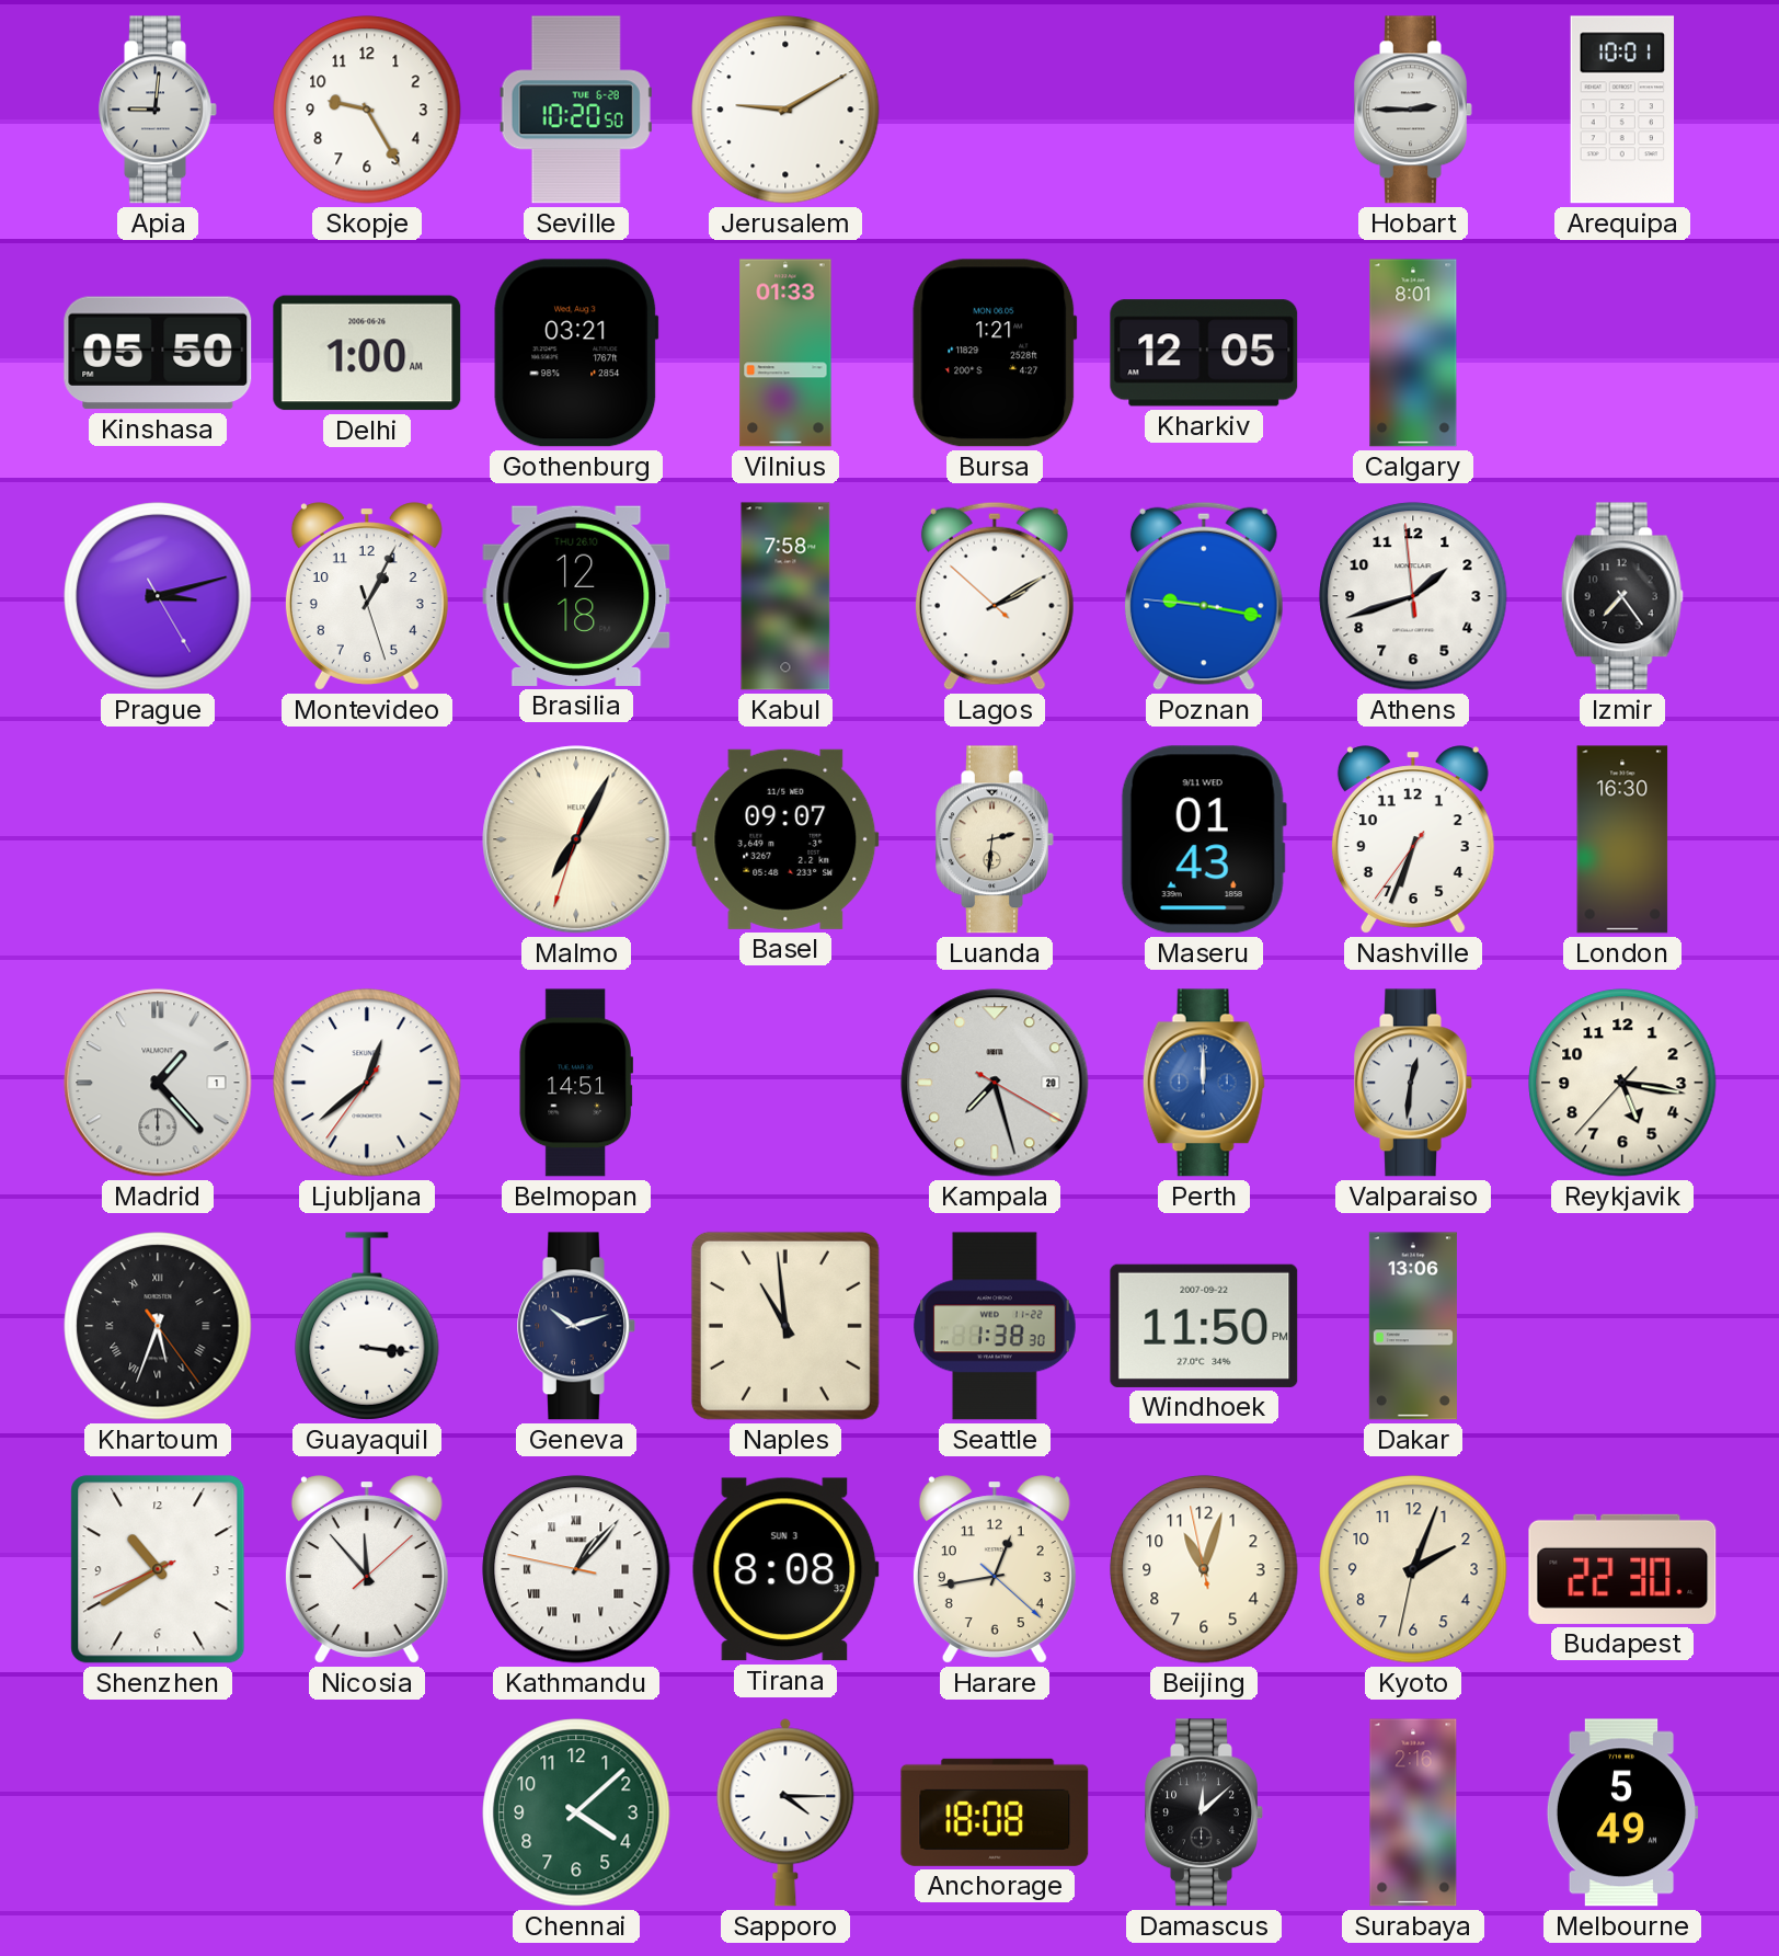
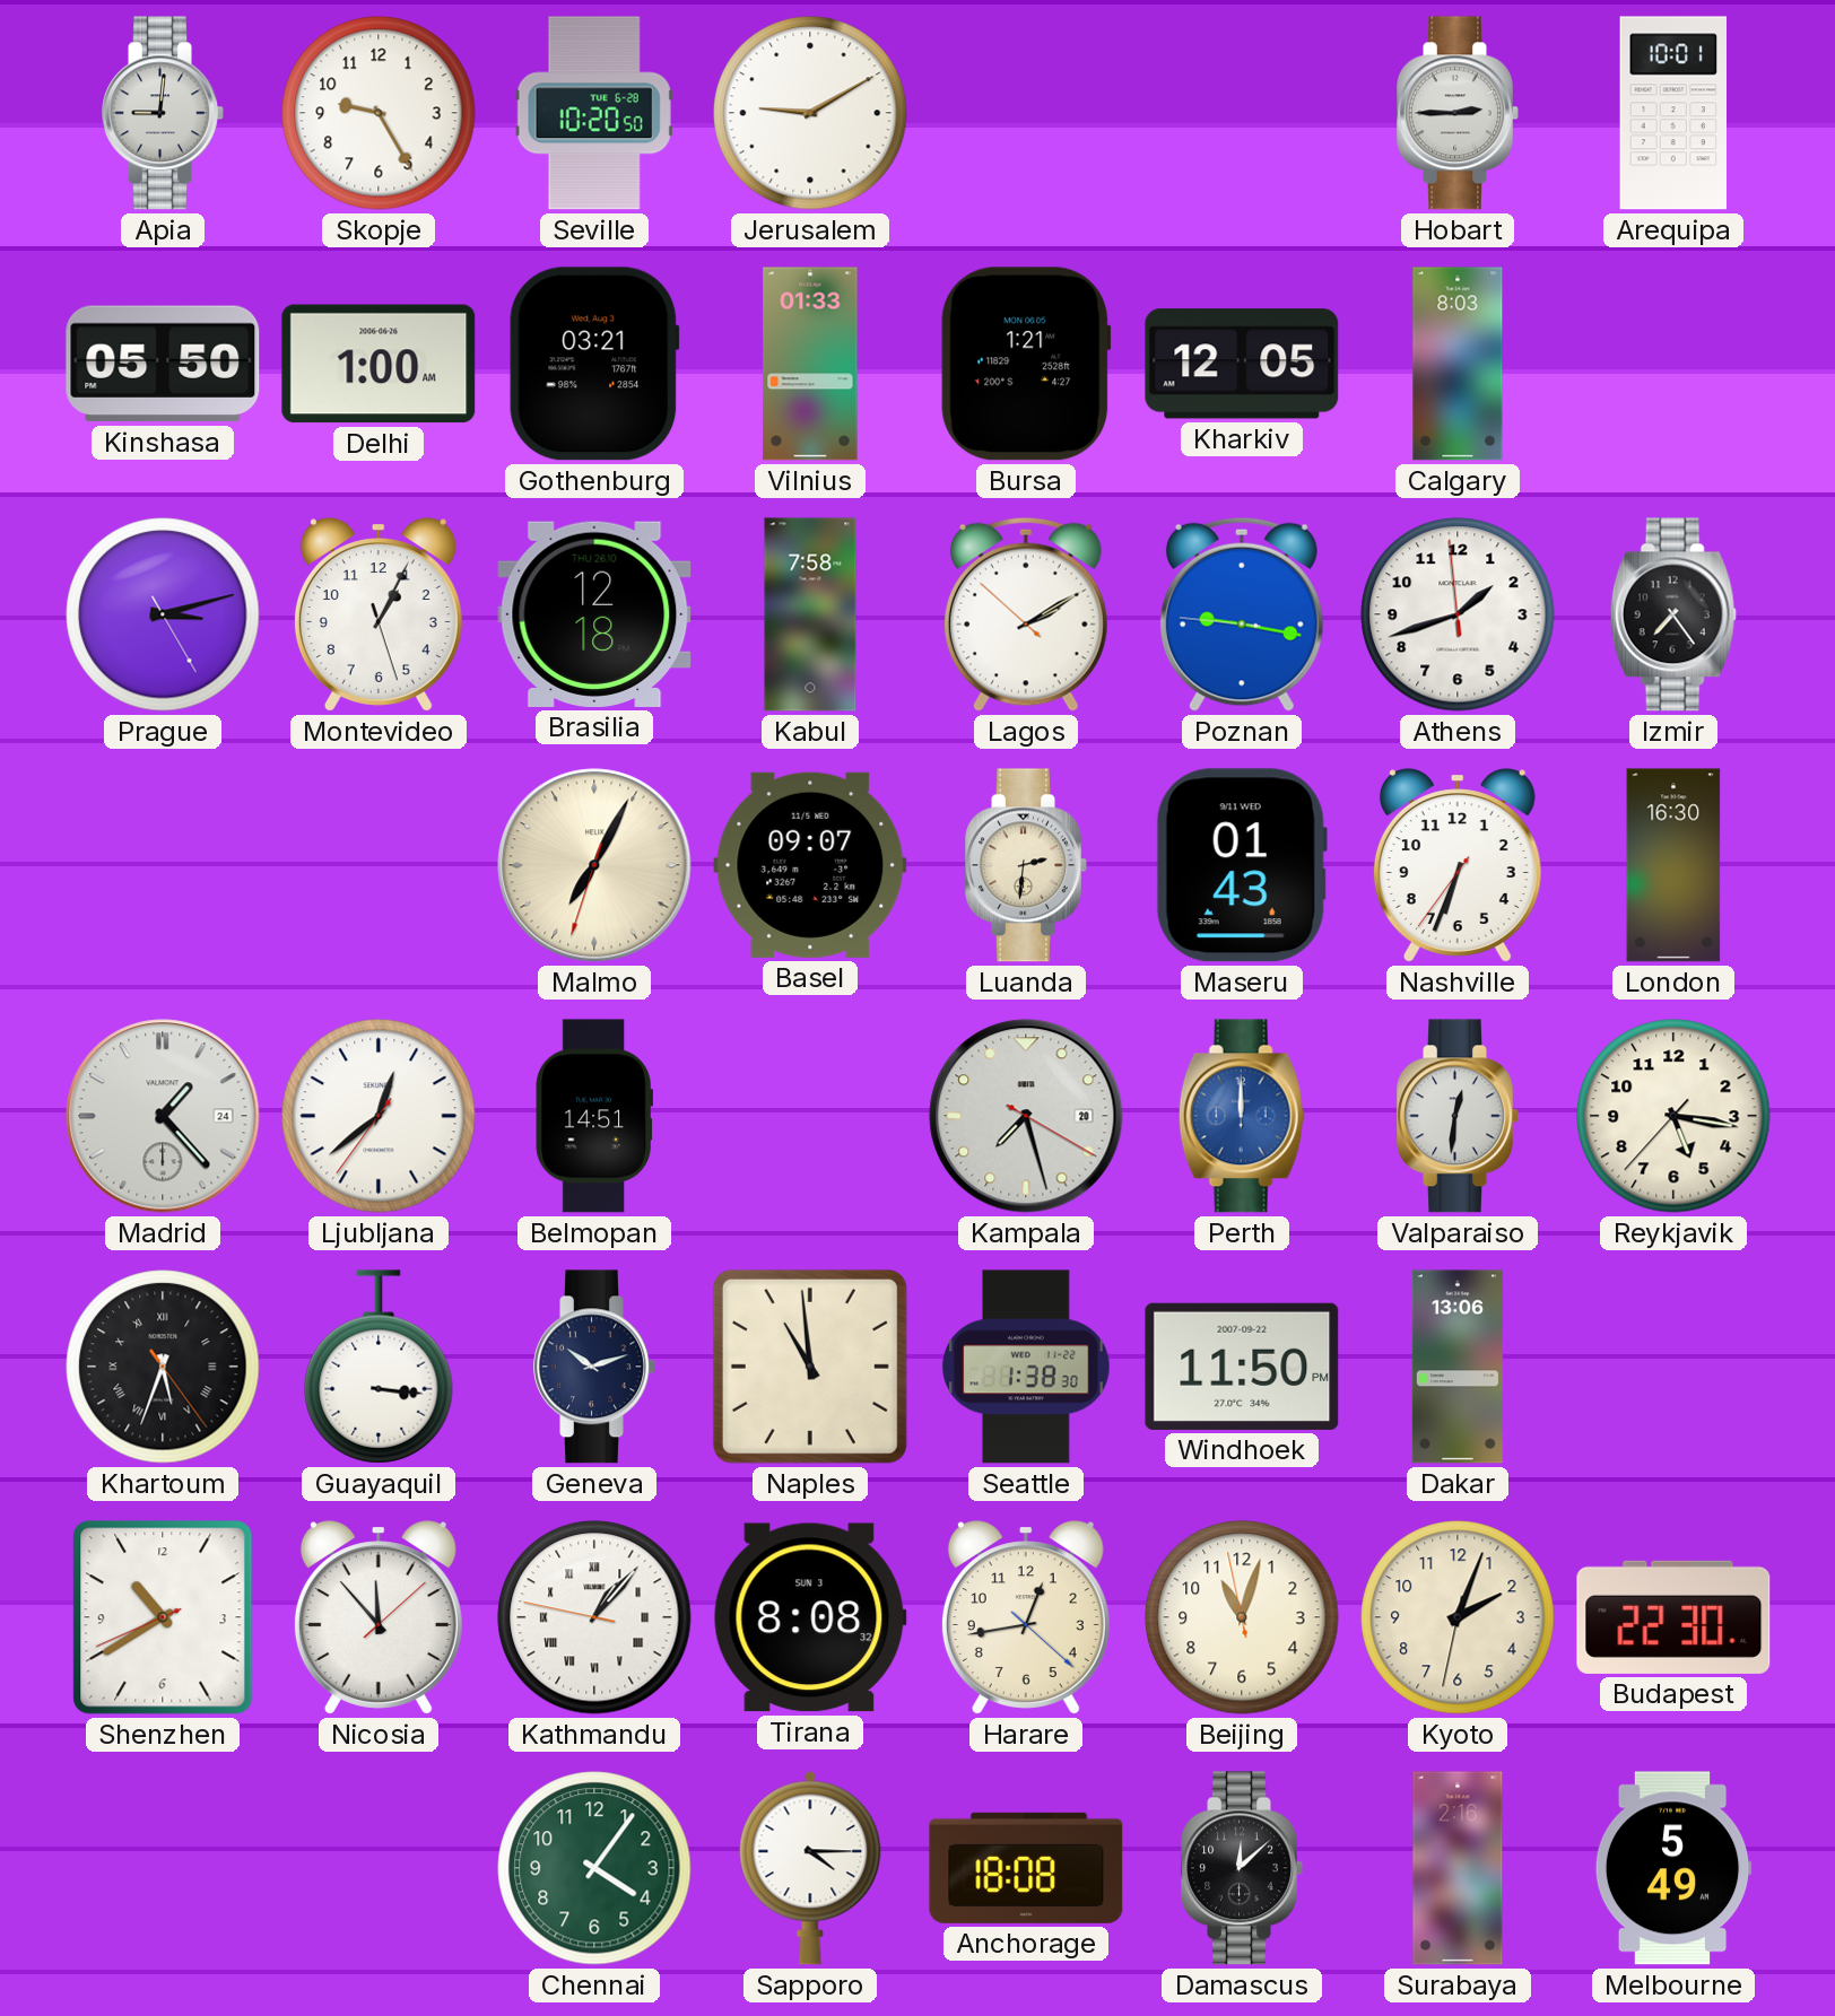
Calgary: 8:01 -> 8:03 (1458, 364)
Madrid date: 1 -> 24 (163, 1116)
Chennai: 4:08 -> 4:06 (594, 1868)
